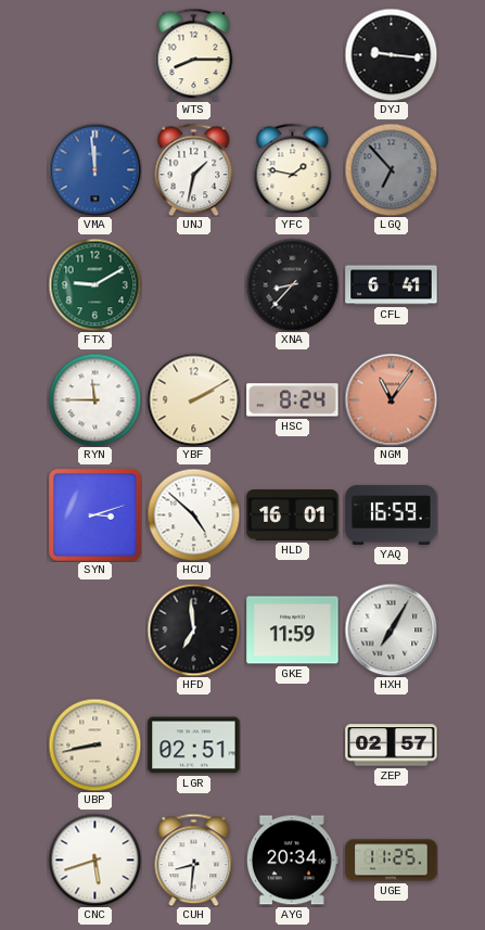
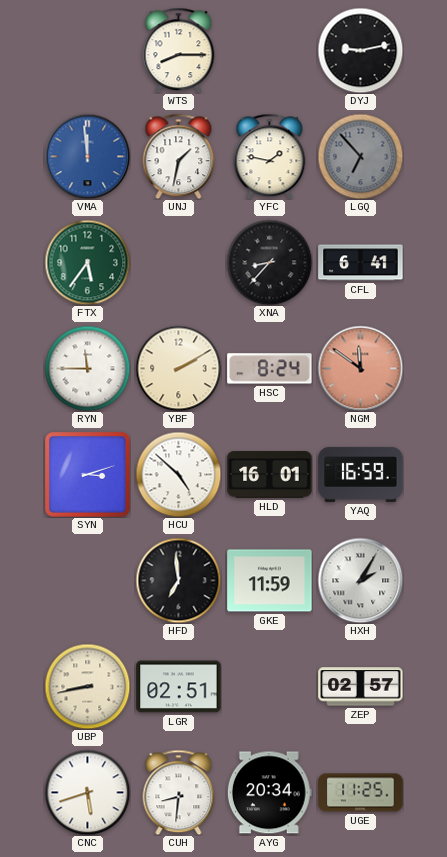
DYJ: 9:16 -> 9:13 (360, 50)
FTX: 9:10 -> 5:36 (87, 262)
NGM: 11:06 -> 11:51 (360, 368)
HXH: 7:05 -> 2:05 (360, 580)
